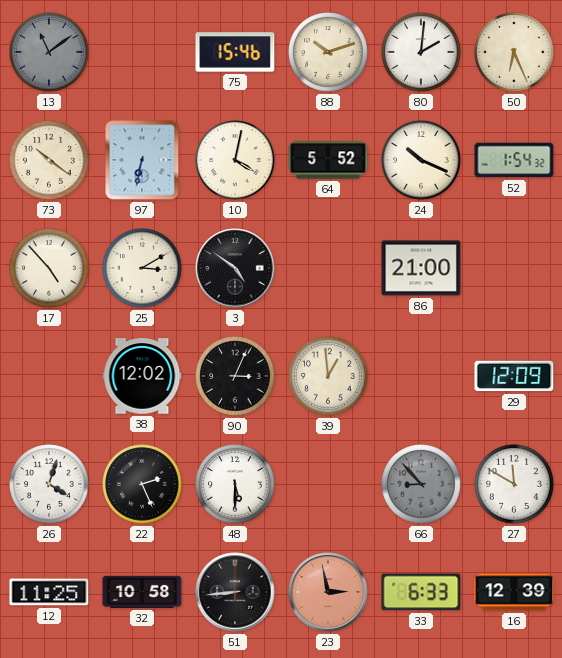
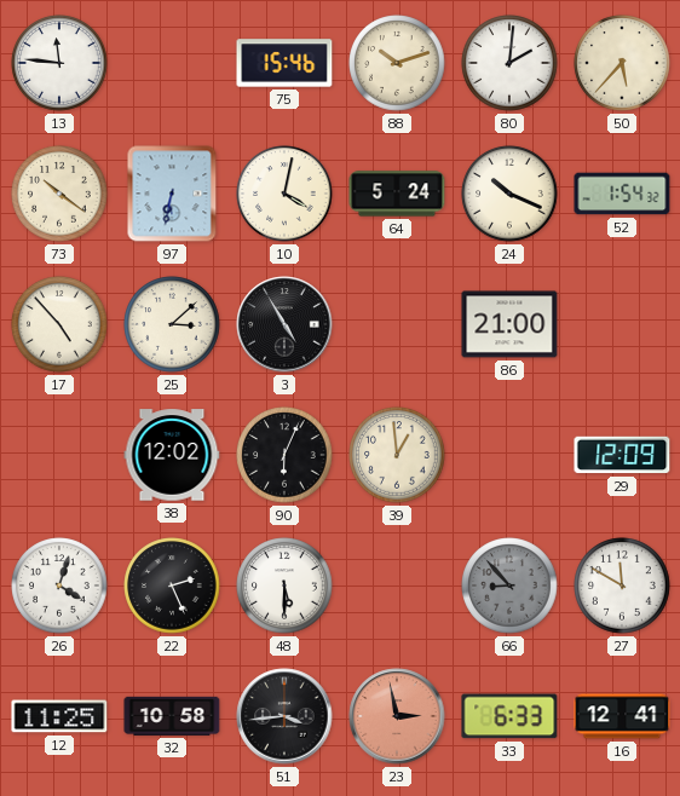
13: 11:09 -> 11:46 (59, 63)
13 dial: grey -> white (59, 63)
50: 6:26 -> 5:37 (622, 63)
64: 5:52 -> 5:24 (397, 194)
25: 3:10 -> 3:08 (172, 324)
3: 4:51 -> 4:55 (284, 324)
90: 3:04 -> 6:04 (284, 455)
51: 8:44 -> 3:44 (284, 716)
16: 12:39 -> 12:41 (622, 716)
